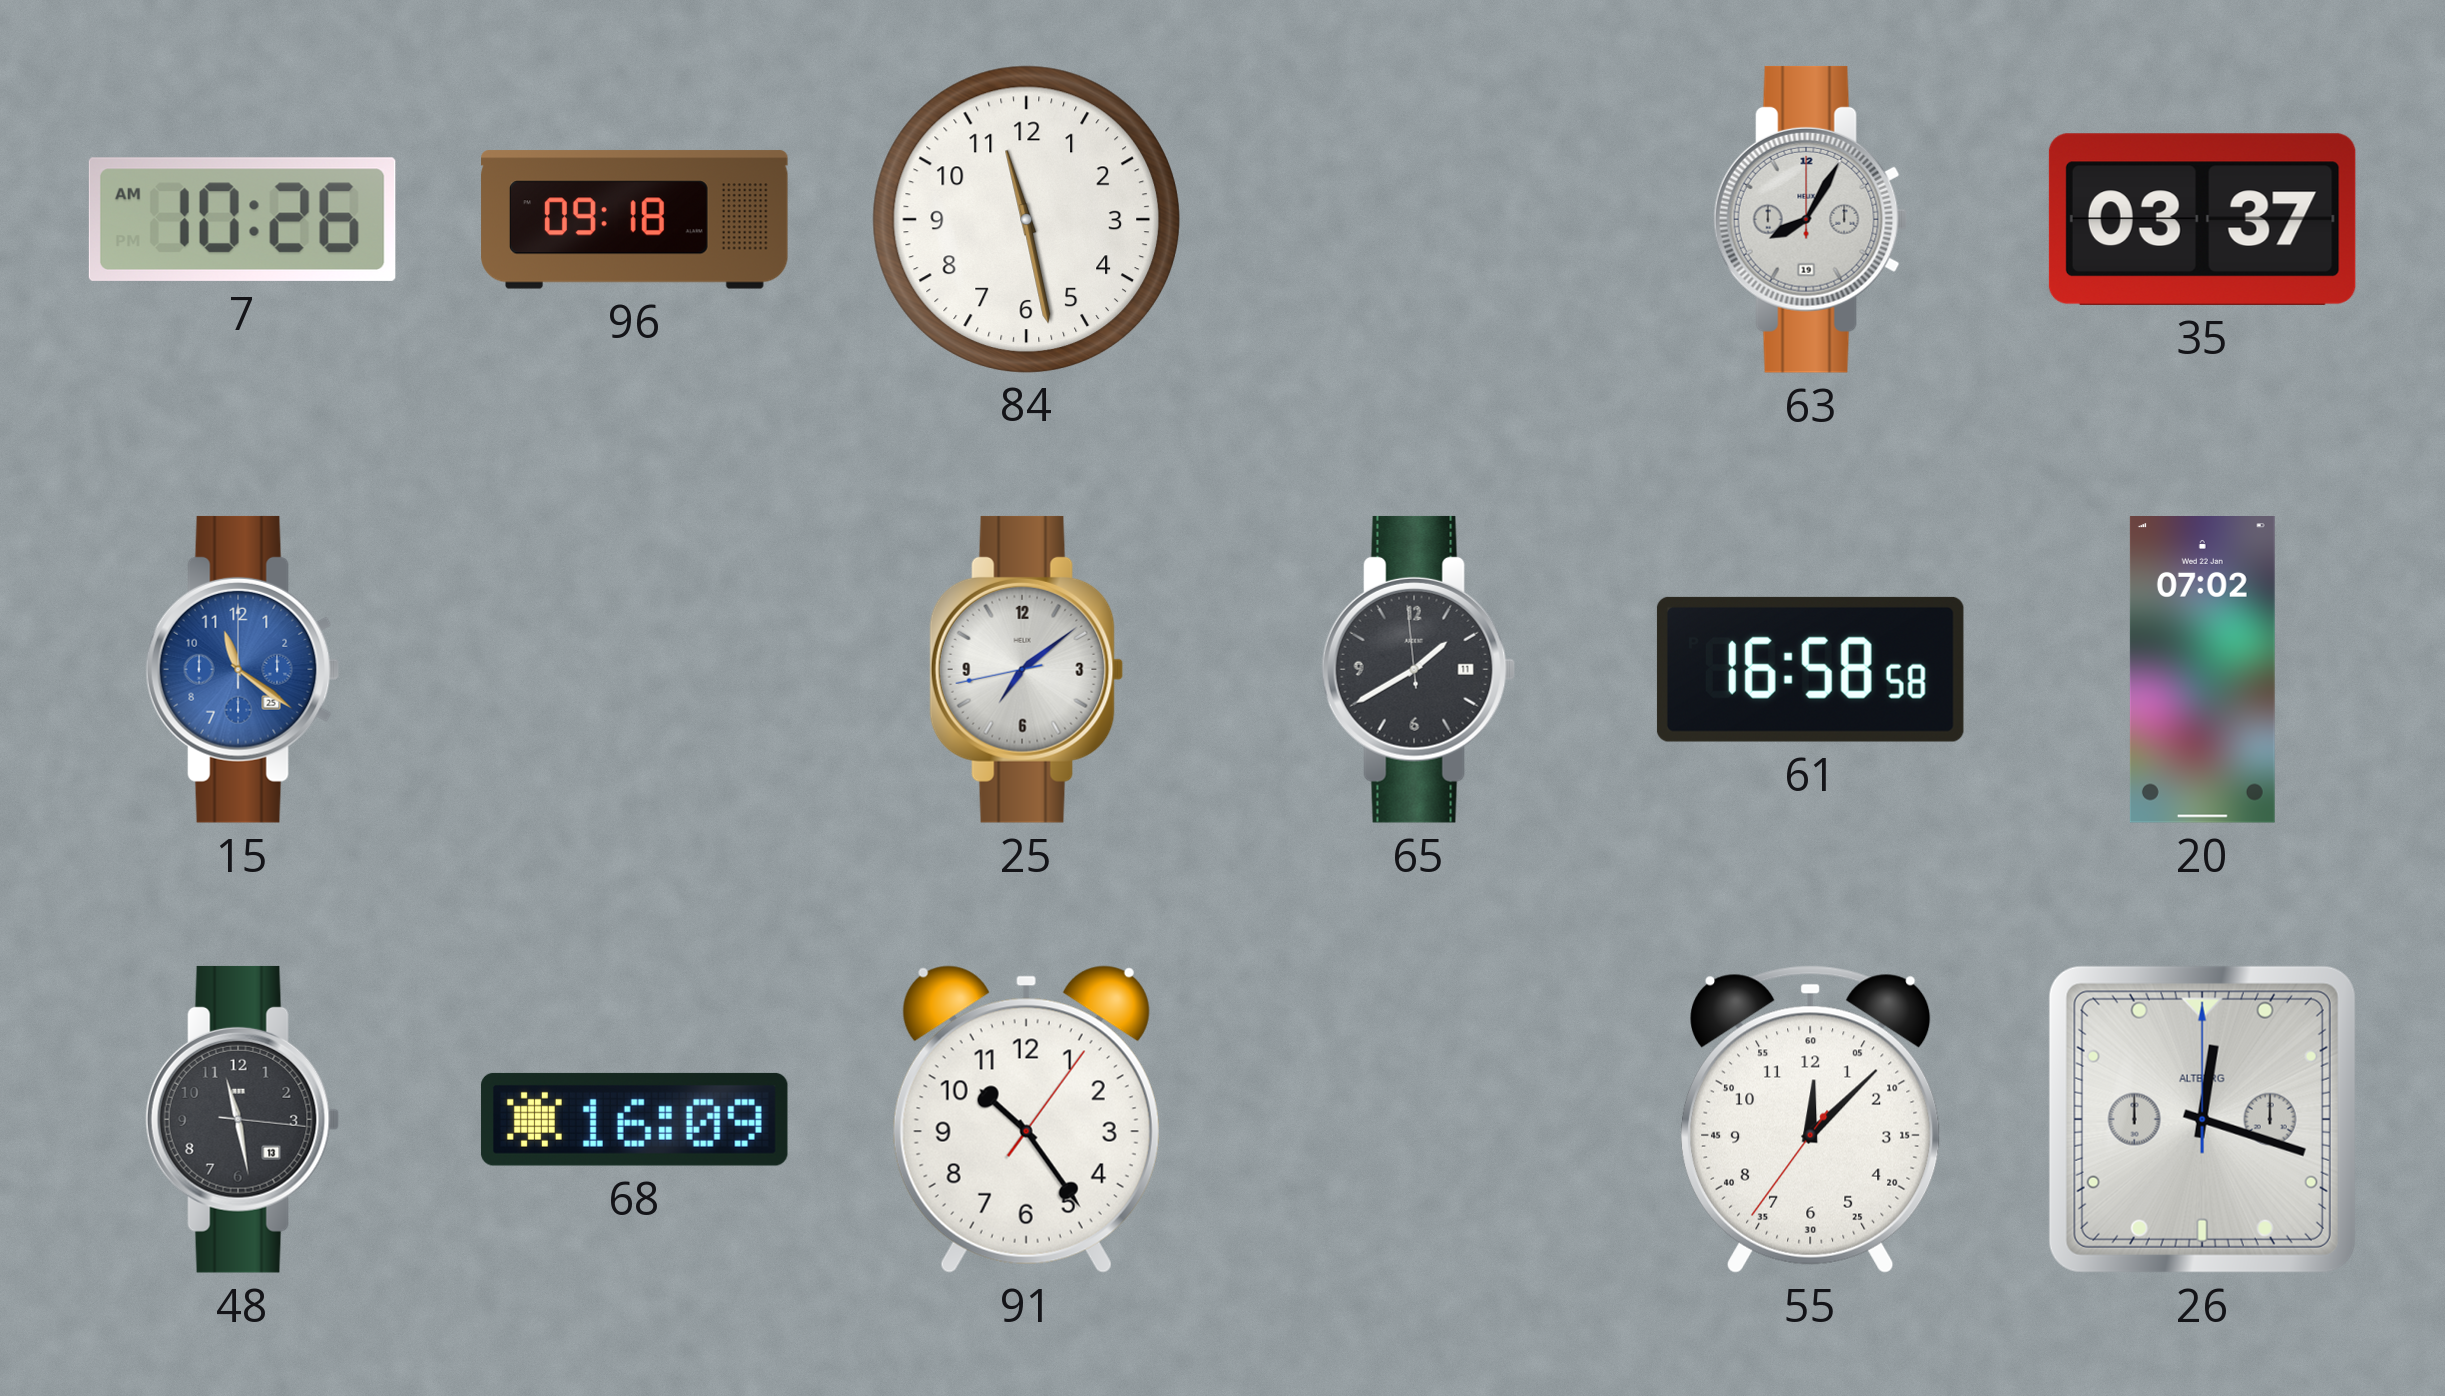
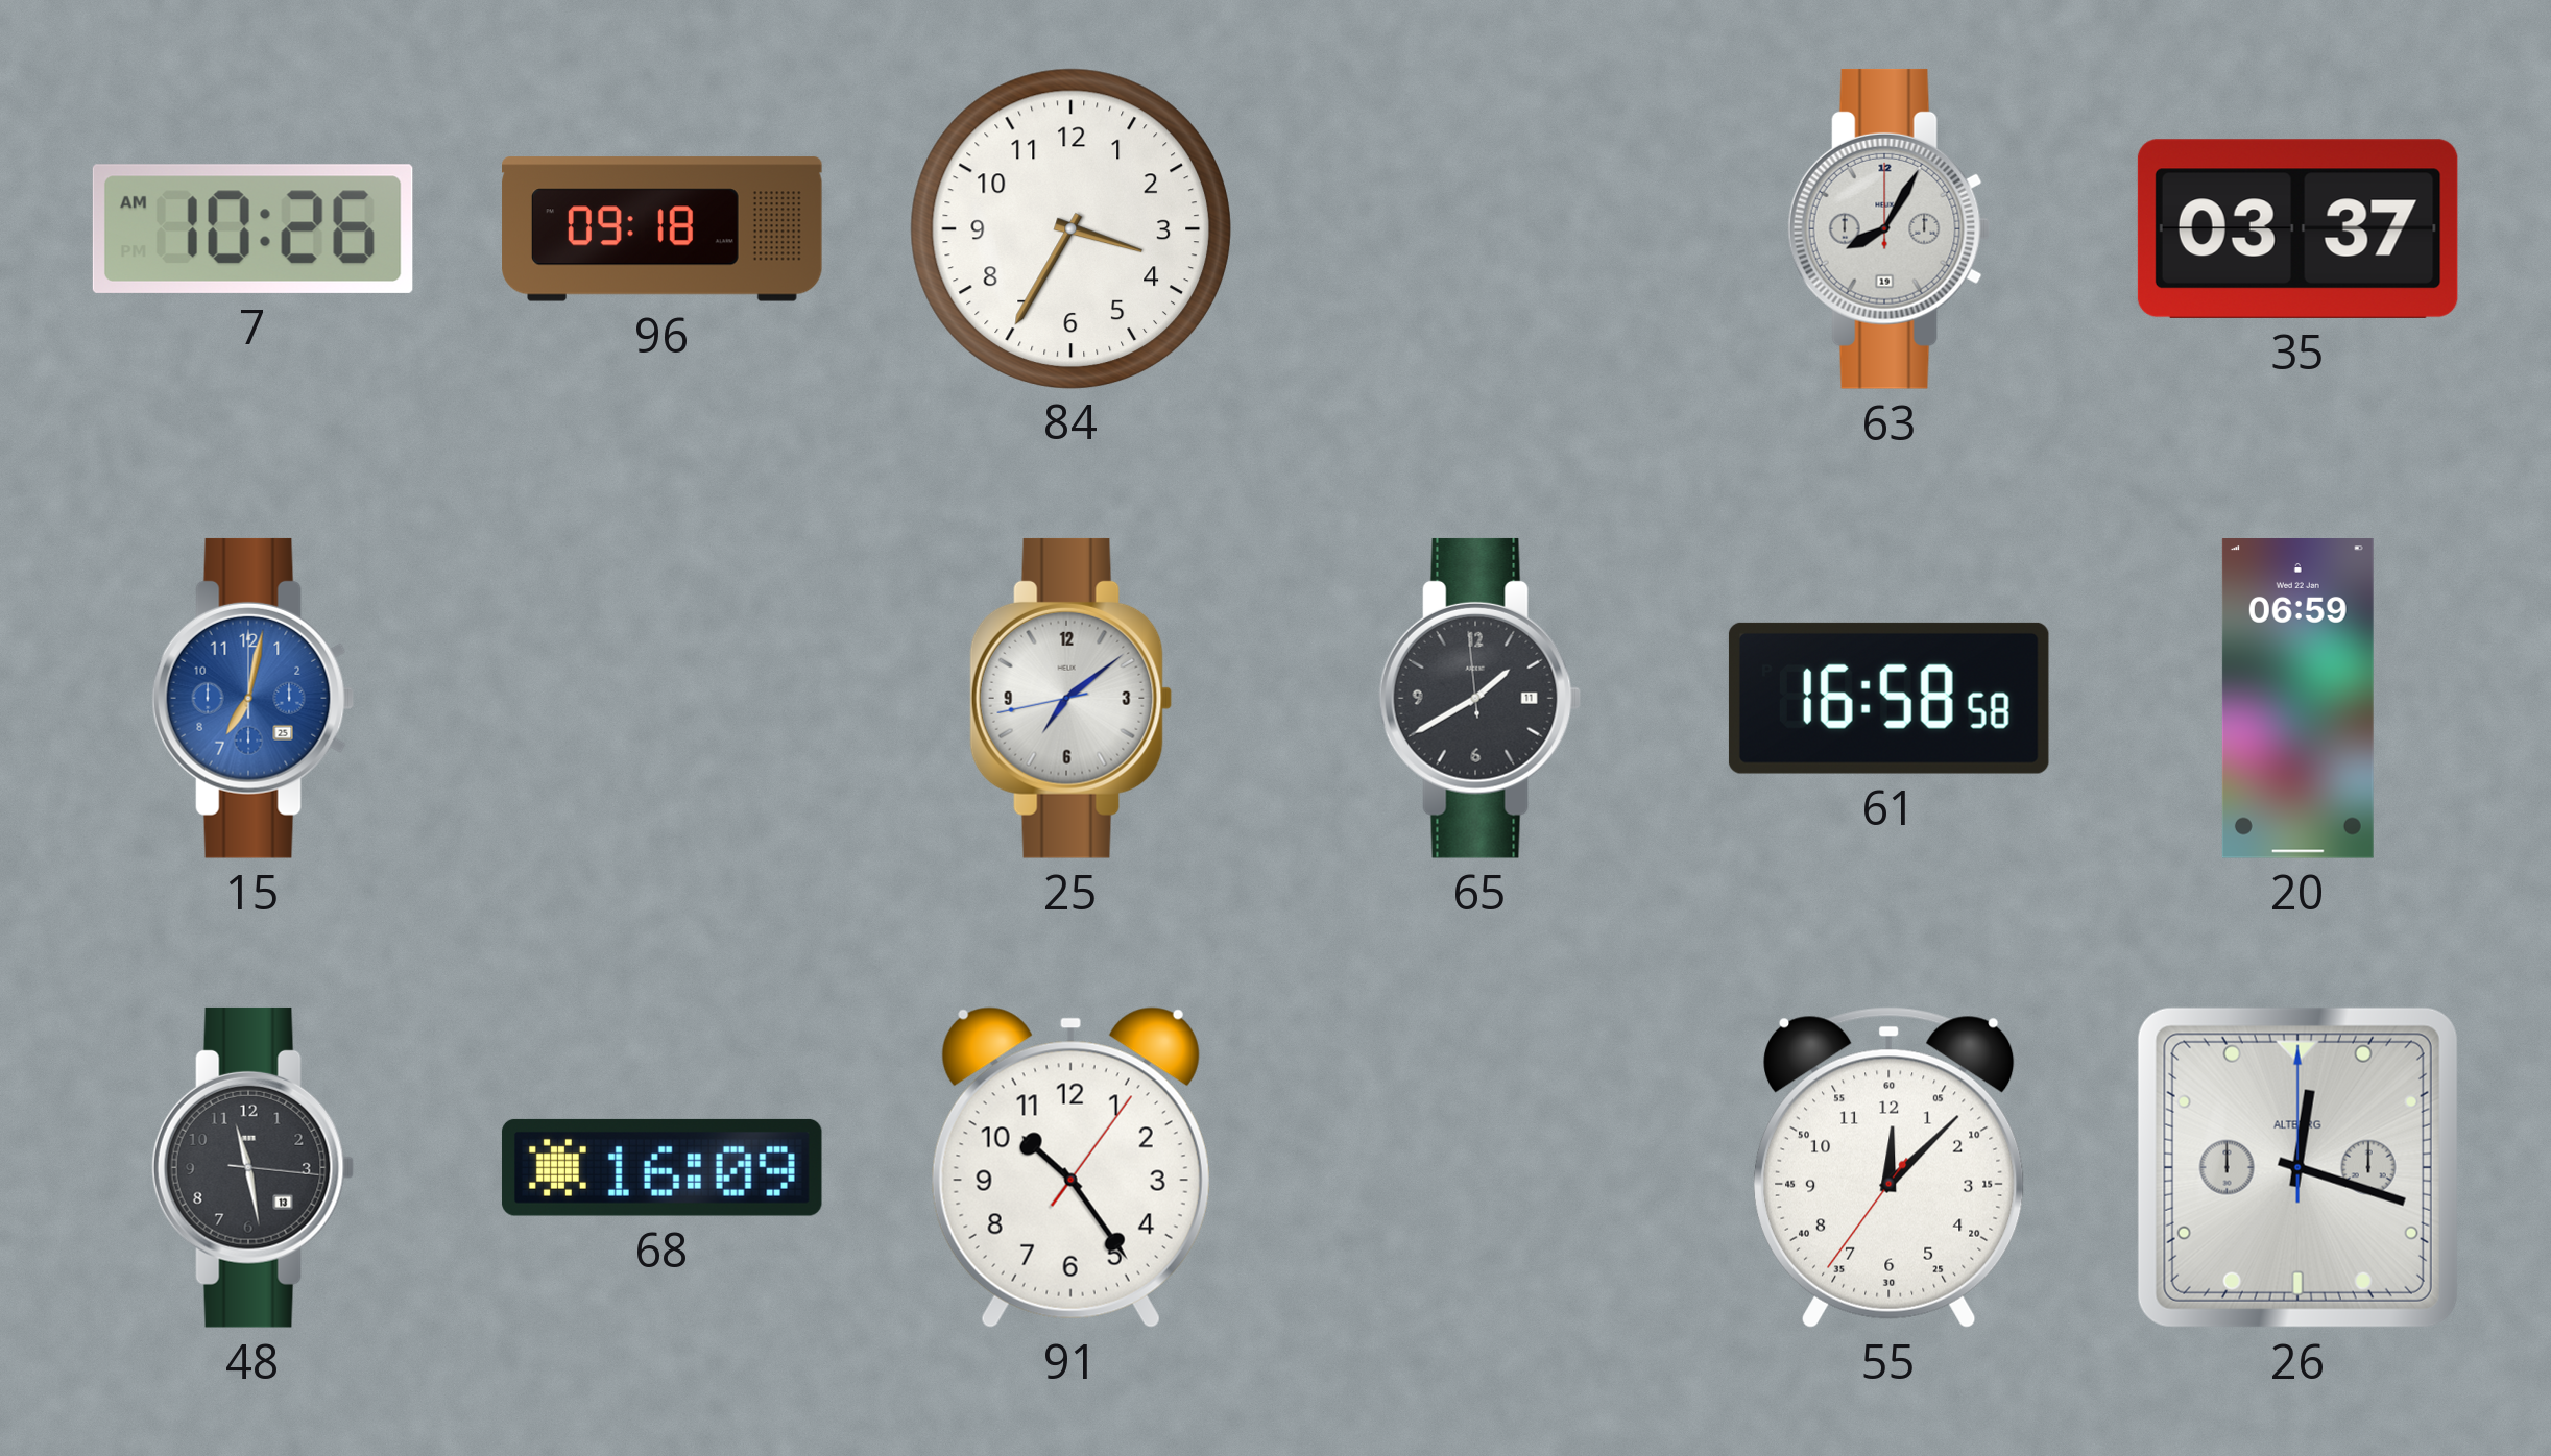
84: 11:28 -> 3:35 (1070, 228)
15: 11:21 -> 7:02 (254, 698)
20: 07:02 -> 06:59 (2297, 699)
